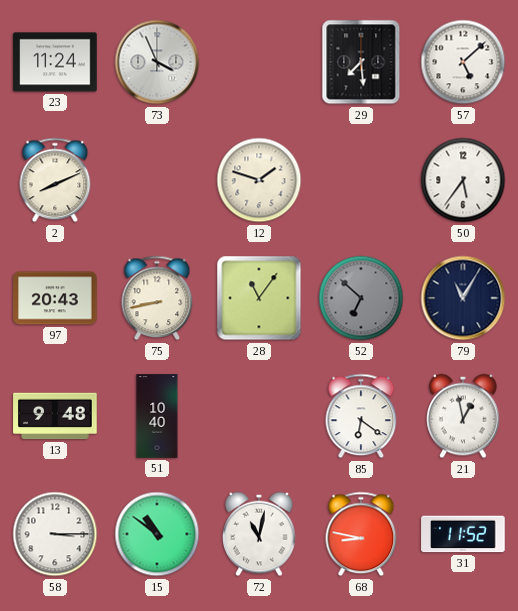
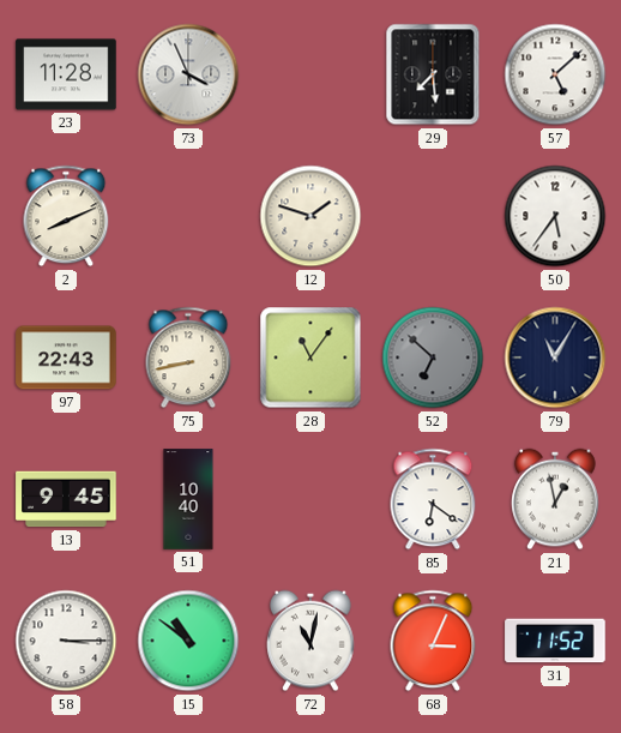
23: 11:24 -> 11:28 (66, 74)
97: 20:43 -> 22:43 (66, 358)
13: 9:48 -> 9:45 (66, 499)
68: 8:47 -> 3:04 (433, 641)
